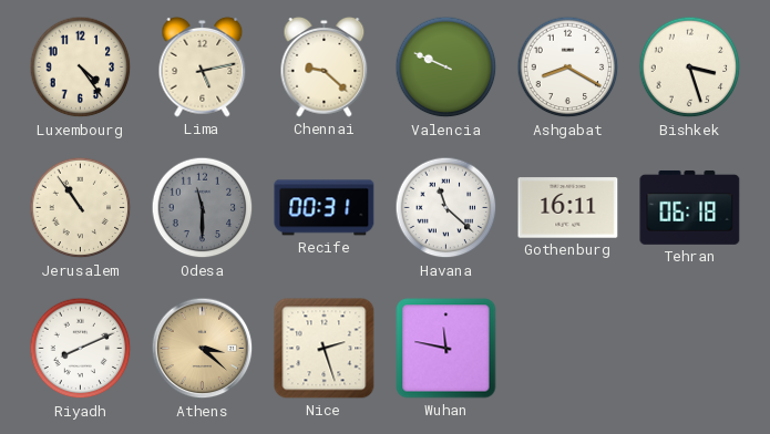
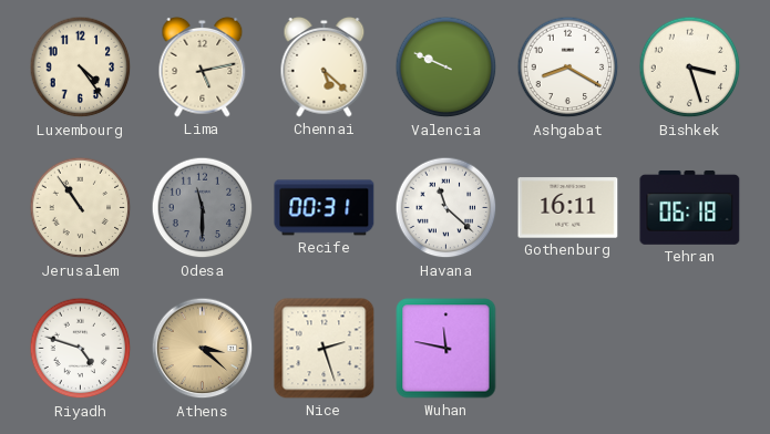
Chennai: 9:22 -> 5:22 (325, 68)
Riyadh: 8:11 -> 4:48 (81, 349)
